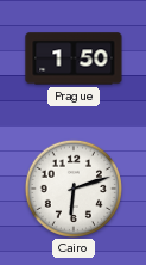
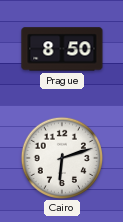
Prague: 1:50 -> 8:50 (62, 49)
